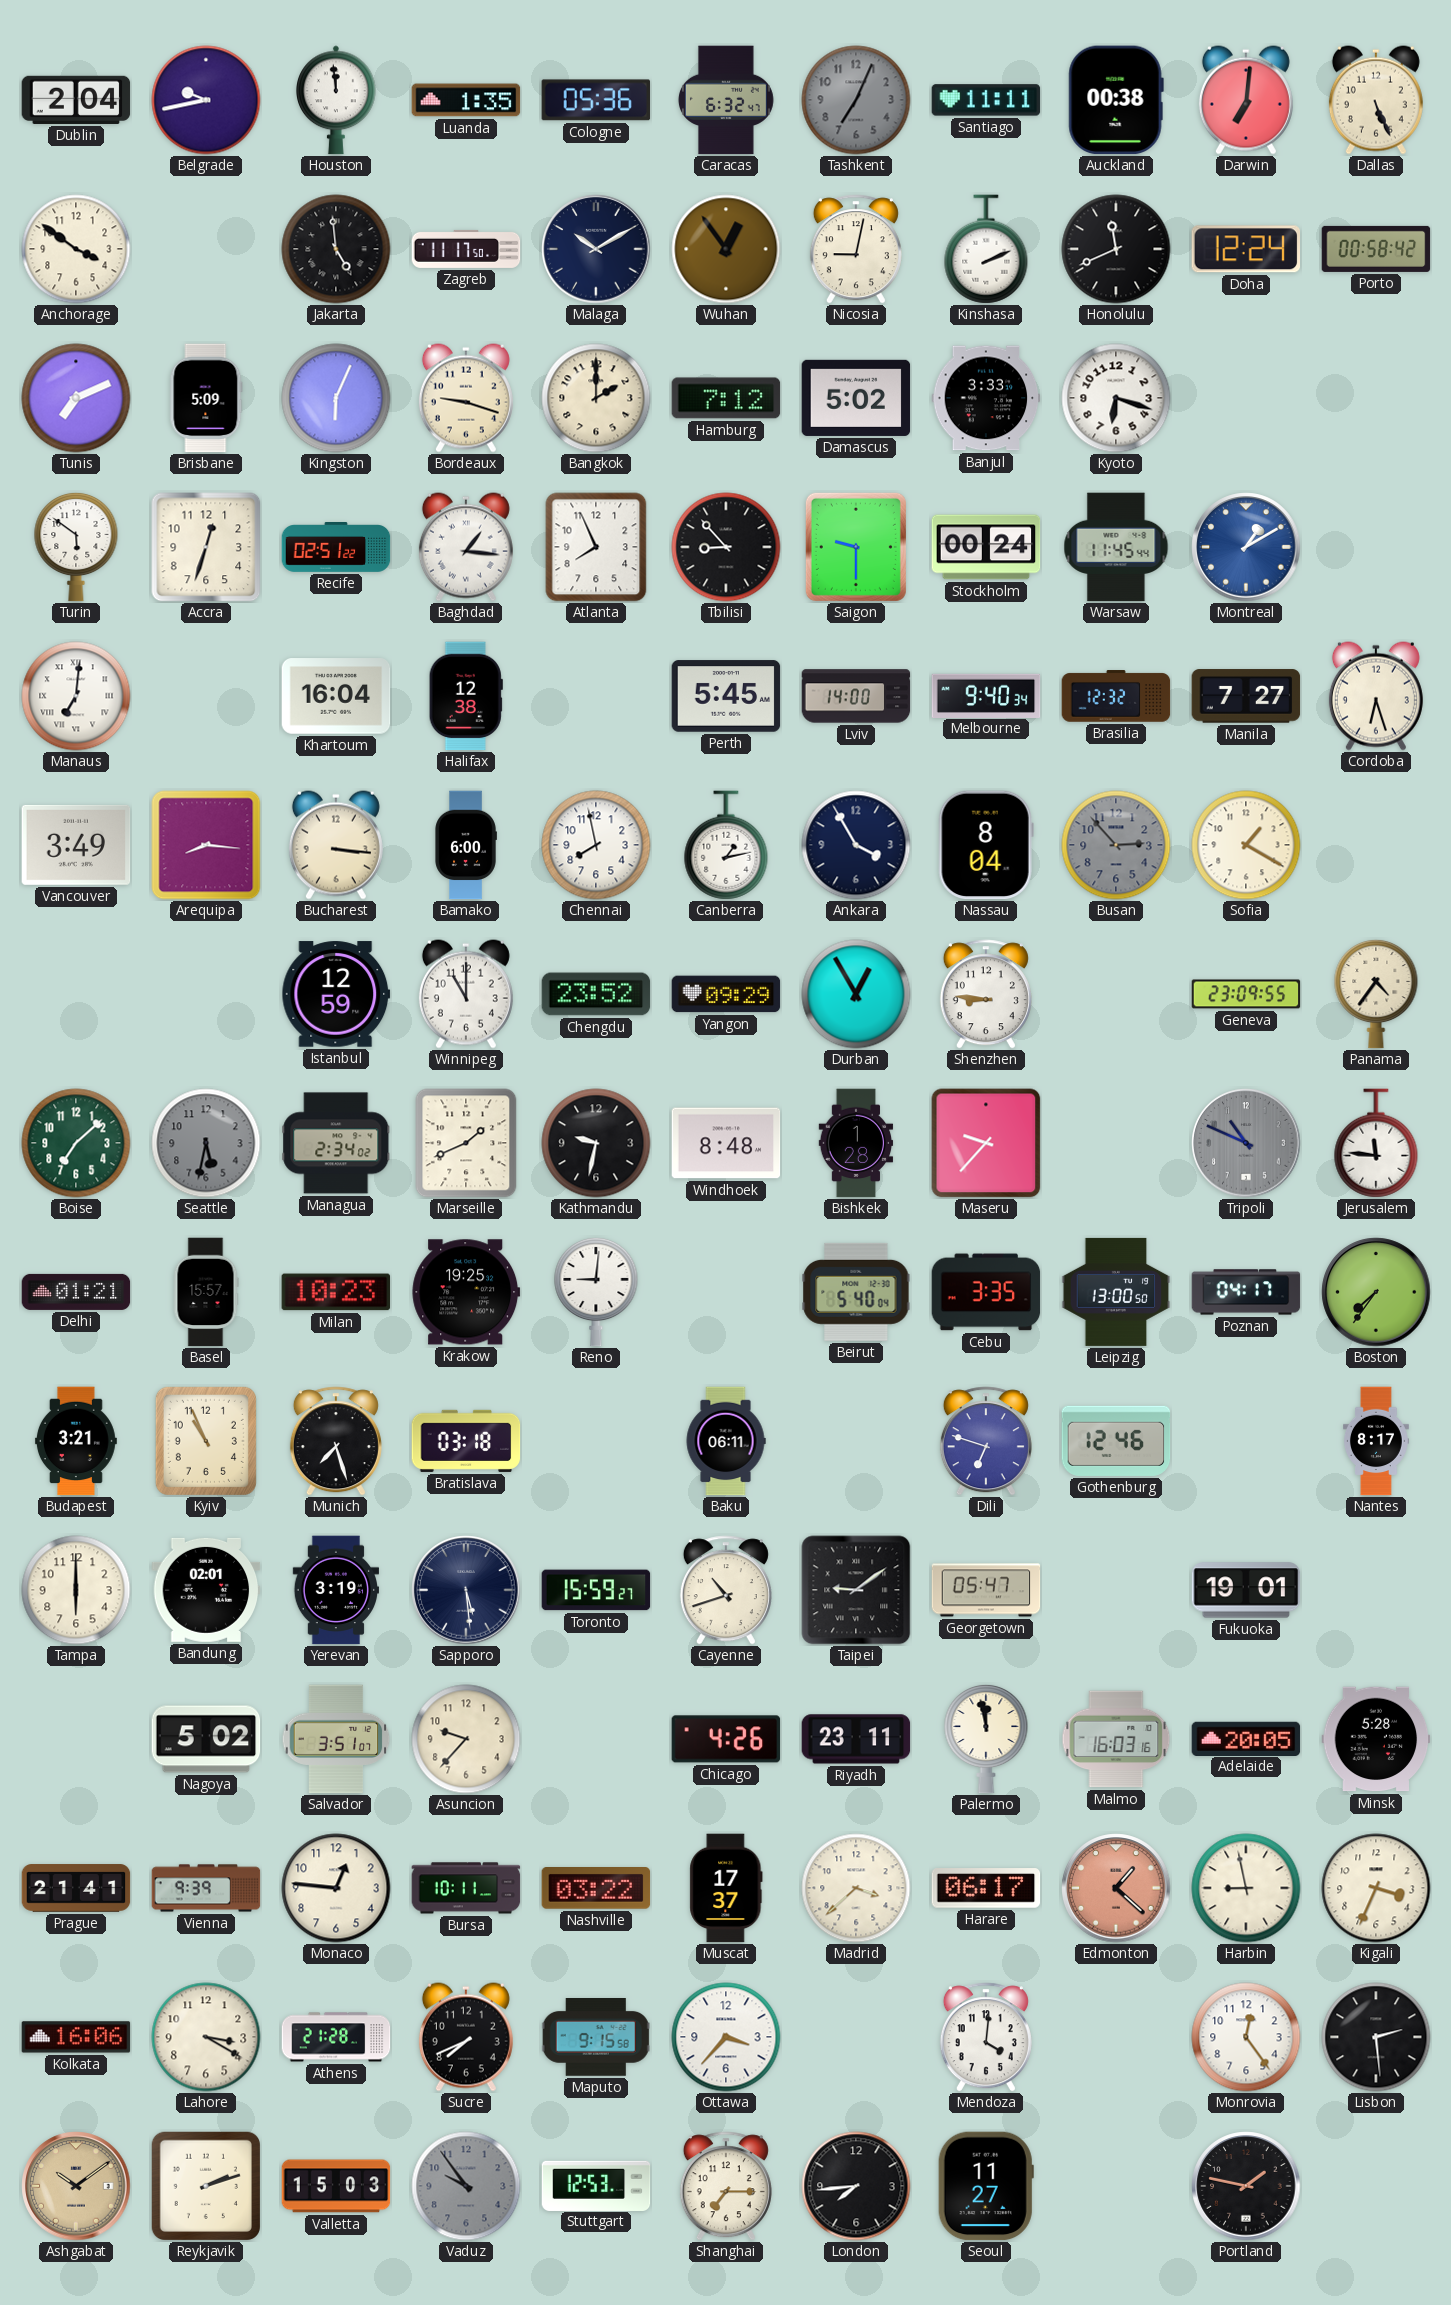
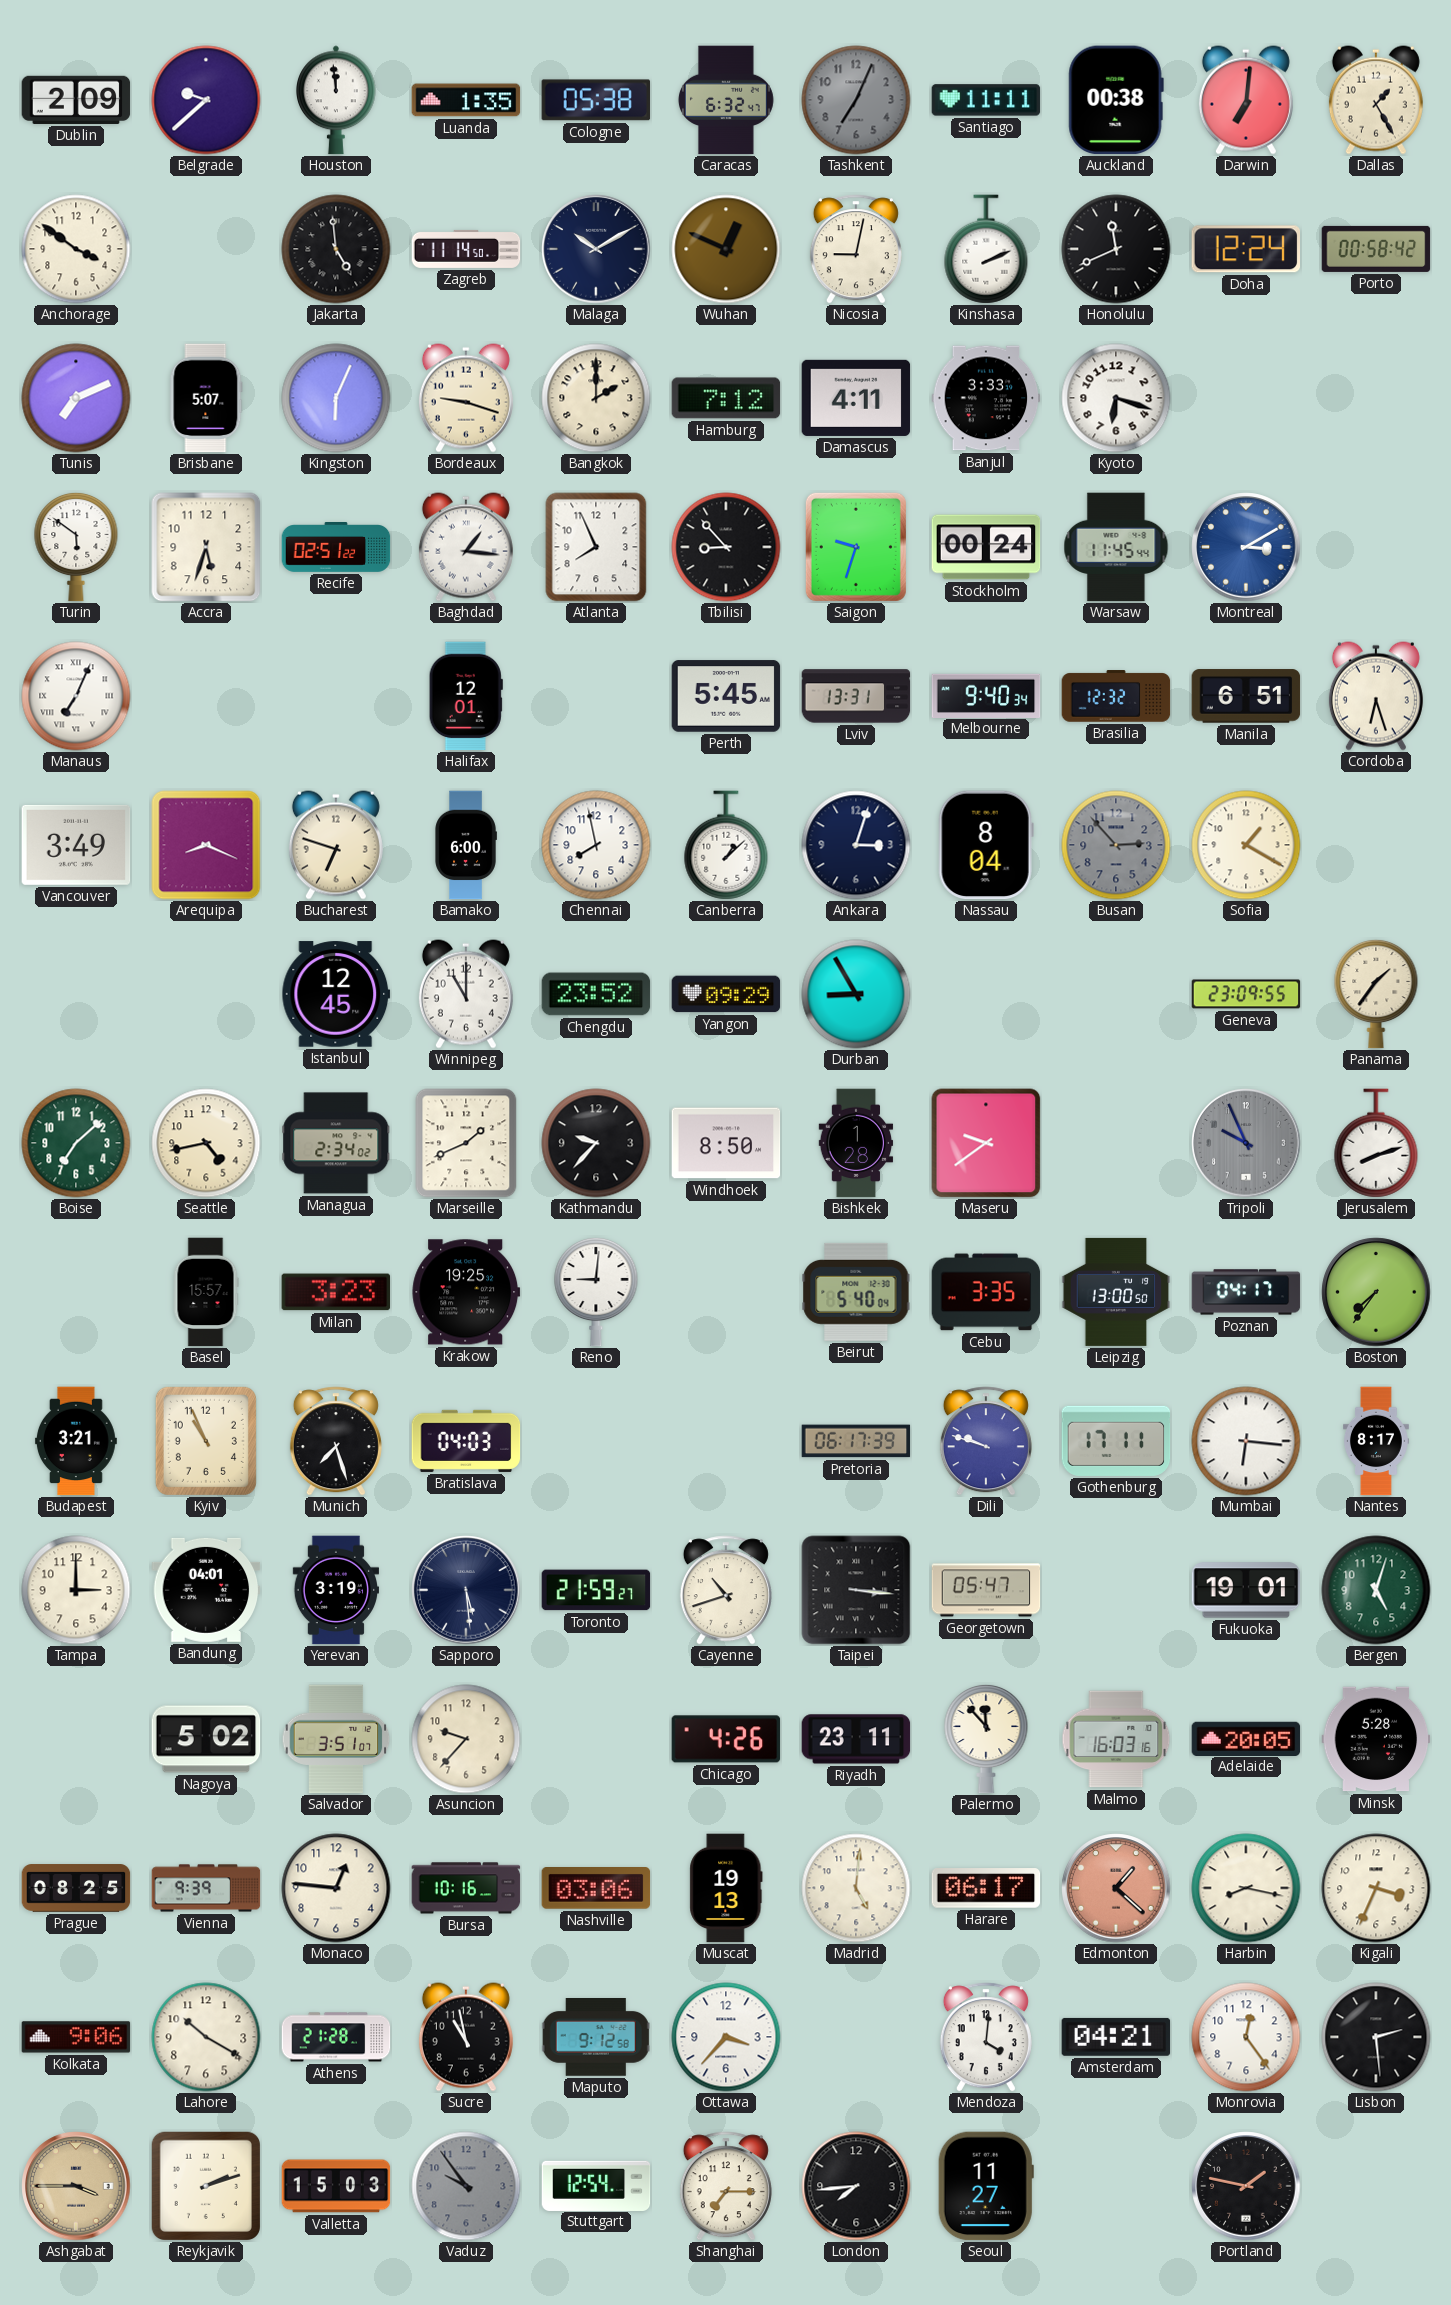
Dublin: 2:04 -> 2:09 (76, 100)
Belgrade: 9:43 -> 9:38 (206, 100)
Cologne: 05:36 -> 05:38 (596, 100)
Dallas: 5:26 -> 1:25 (1376, 100)
Zagreb: 11:17 -> 11:14 (466, 249)
Wuhan: 12:54 -> 12:49 (726, 249)
Brisbane: 5:09 -> 5:07 (206, 398)
Damascus: 5:02 -> 4:11 (856, 398)
Accra: 12:33 -> 5:33 (206, 547)
Saigon: 9:30 -> 9:33 (856, 547)
Montreal: 1:10 -> 3:10 (1246, 547)
Manaus: 7:01 -> 7:04 (76, 696)
Khartoum: 16:04 -> none (336, 696)
Halifax: 12:38 -> 12:01 (466, 696)
Lviv: 14:00 -> 13:31 (856, 696)
Manila: 7:27 -> 6:51 (1246, 696)
Arequipa: 8:16 -> 8:19 (206, 845)
Bucharest: 3:16 -> 6:48 (336, 845)
Canberra: 1:13 -> 1:08 (726, 845)
Ankara: 3:55 -> 3:03 (856, 845)
Istanbul: 12:59 -> 12:45 (336, 994)
Durban: 12:55 -> 8:55 (856, 994)
Shenzhen: 8:46 -> none (986, 994)
Panama: 4:36 -> 1:36 (1376, 994)
Seattle: 5:32 -> 4:43 (206, 1143)
Seattle dial: grey -> cream (206, 1143)
Kathmandu: 9:32 -> 9:37 (596, 1143)
Windhoek: 8:48 -> 8:50 (726, 1143)
Maseru: 9:37 -> 9:39 (986, 1143)
Tripoli: 10:49 -> 9:56 (1246, 1143)
Jerusalem: 11:46 -> 8:12 (1376, 1143)
Delhi: 01:21 -> none (76, 1292)
Milan: 10:23 -> 3:23 (336, 1292)
Bratislava: 03:18 -> 04:03 (466, 1441)
Baku: 06:11 -> none (726, 1441)
Pretoria: none -> 06:17 (856, 1441)
Dili: 6:48 -> 9:48 (986, 1441)
Gothenburg: 12:46 -> 17:11 (1116, 1441)
Mumbai: none -> 6:16 (1246, 1441)
Tampa: 6:00 -> 3:00 (76, 1590)
Bandung: 02:01 -> 04:01 (206, 1590)
Toronto: 15:59 -> 21:59 (596, 1590)
Taipei: 9:09 -> 3:16 (856, 1590)
Bergen: none -> 5:03 (1376, 1590)
Palermo: 11:58 -> 11:53 (986, 1739)
Prague: 21:41 -> 08:25 (76, 1888)
Bursa: 10:11 -> 10:16 (466, 1888)
Nashville: 03:22 -> 03:06 (596, 1889)
Muscat: 17:37 -> 19:13 (726, 1888)
Madrid: 3:38 -> 5:01 (856, 1888)
Harbin: 8:58 -> 8:17 (1246, 1888)
Kolkata: 16:06 -> 9:06 (76, 2037)
Lahore: 3:20 -> 10:20 (206, 2037)
Sucre: 7:41 -> 10:58 (466, 2037)
Maputo: 9:15 -> 9:12 (596, 2038)
Amsterdam: none -> 04:21 (1116, 2037)
Ashgabat: 10:09 -> 3:45 (76, 2186)
Stuttgart: 12:53 -> 12:54 (596, 2185)
